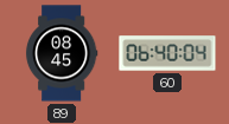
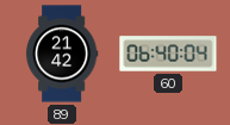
89: 08:45 -> 21:42 (62, 54)
